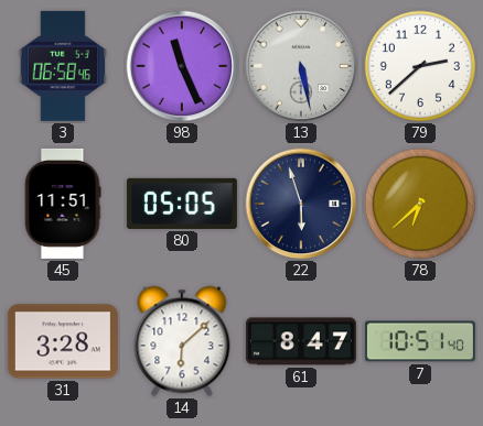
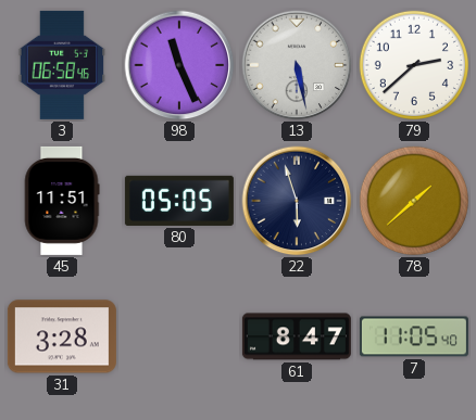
78: 6:38 -> 1:38 (414, 201)
14: 6:08 -> none (182, 341)
7: 10:51 -> 11:05 (414, 336)
